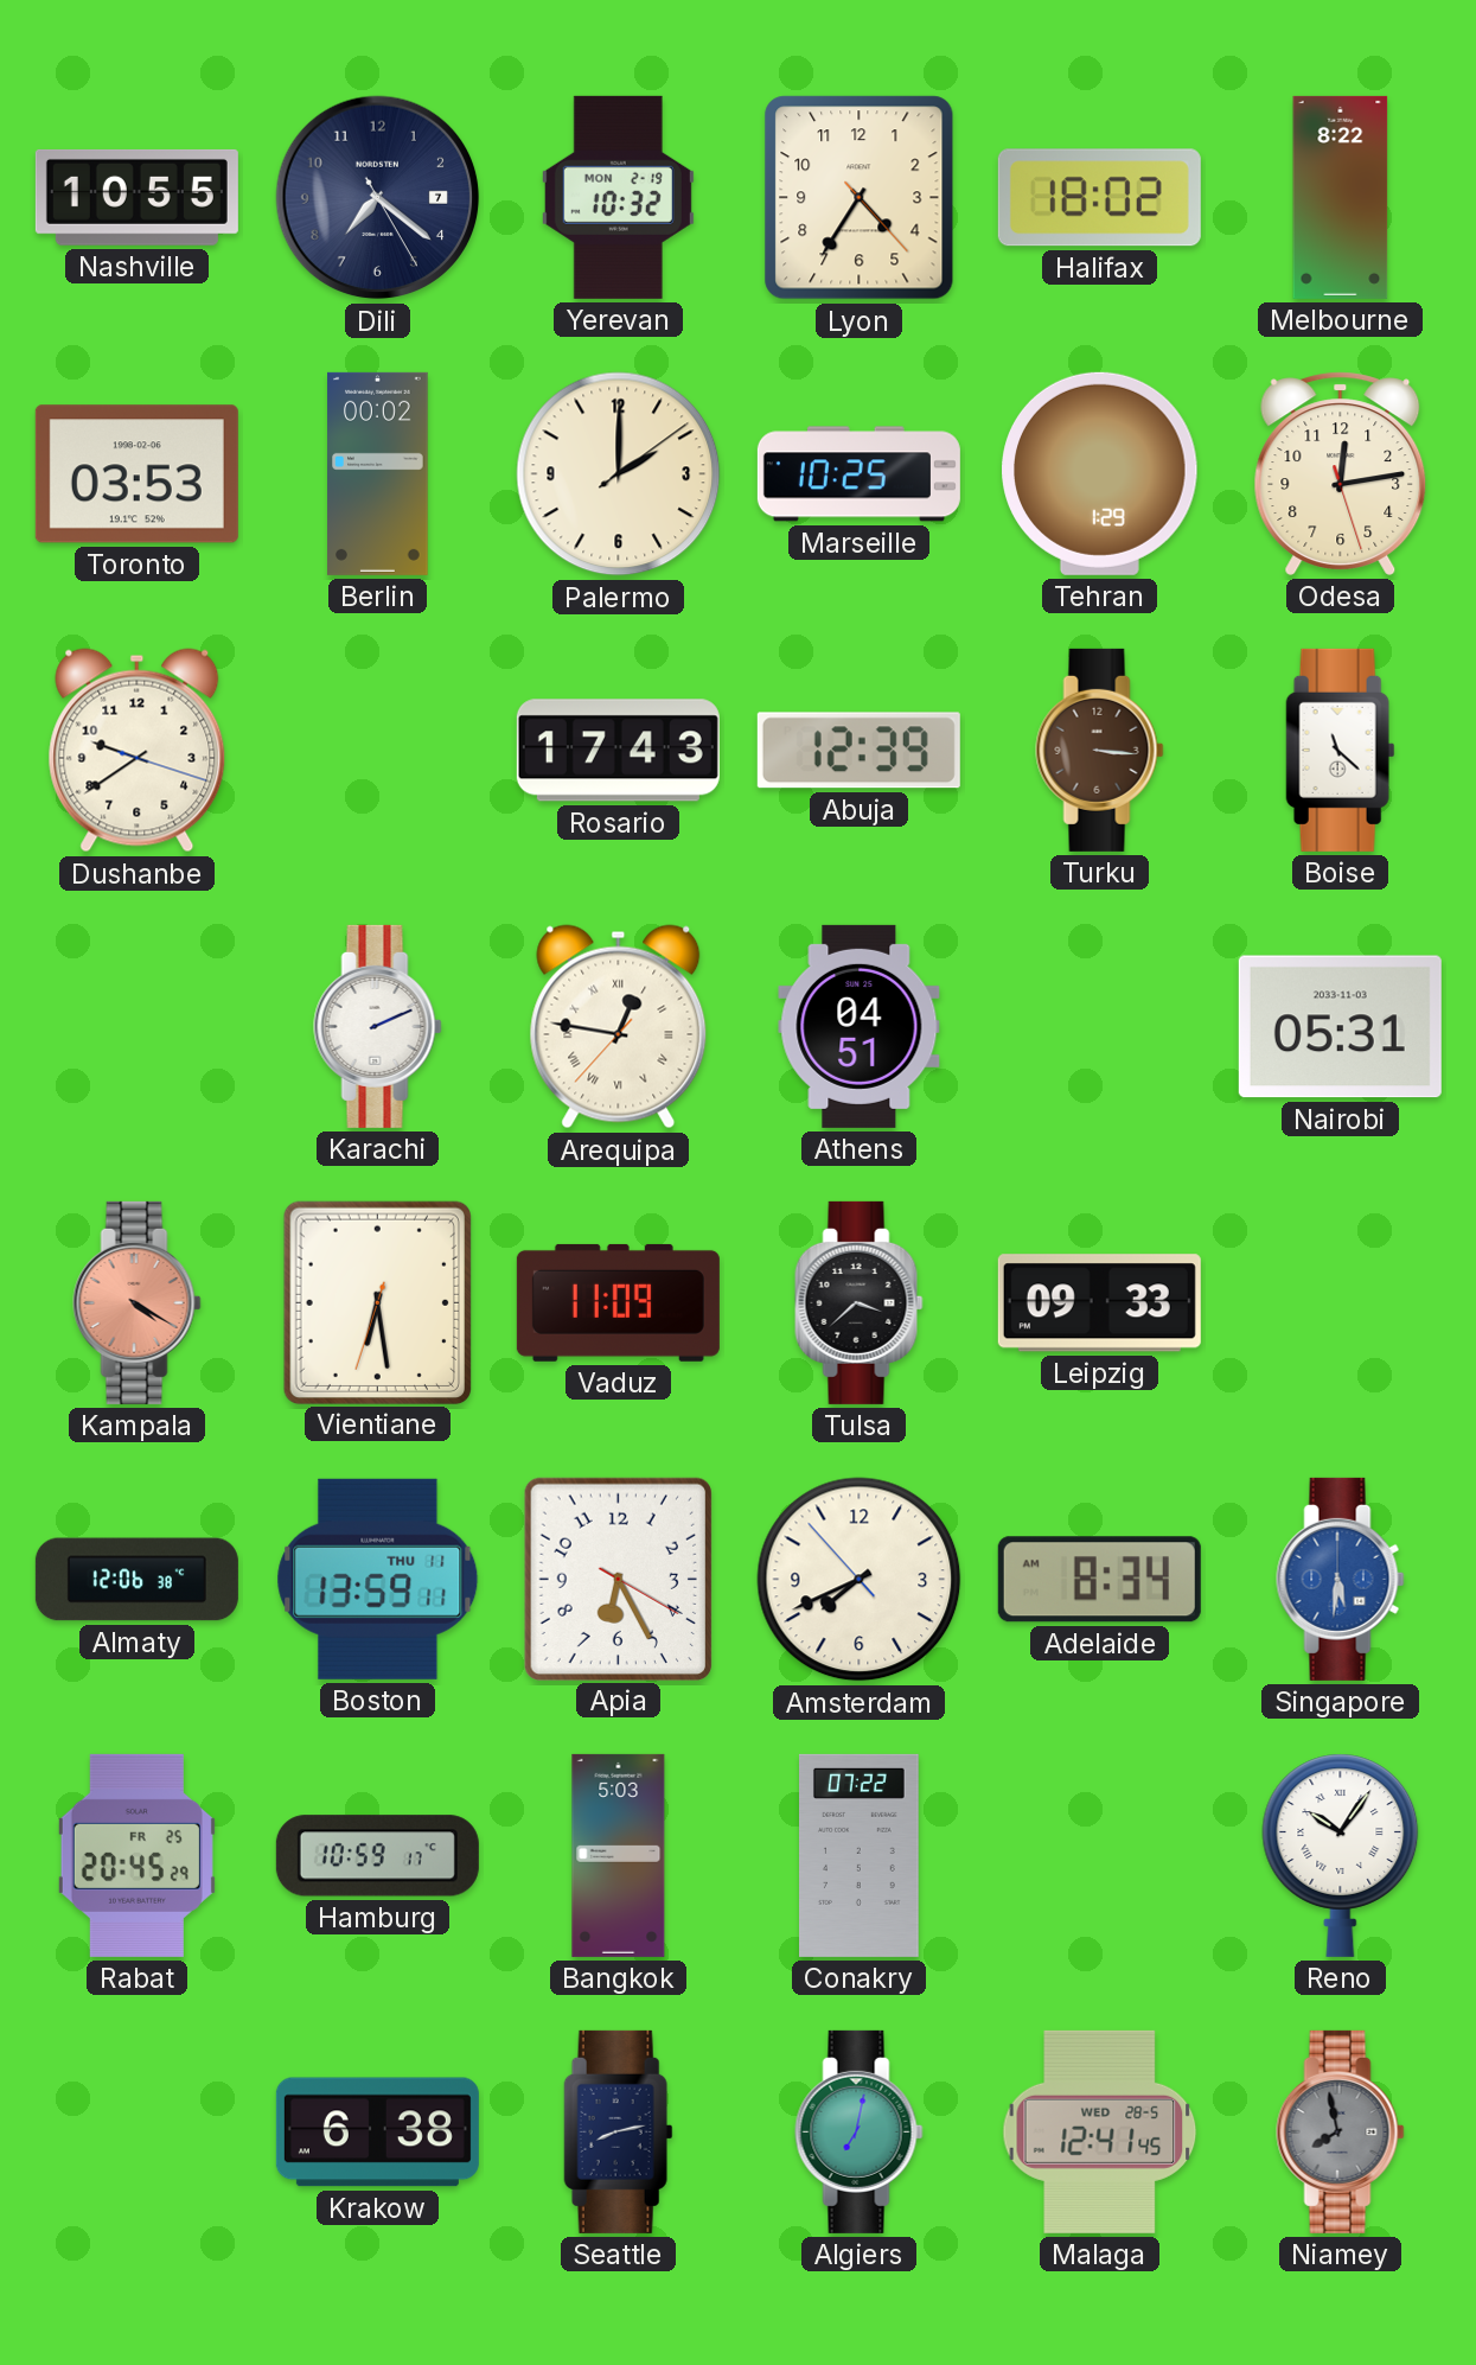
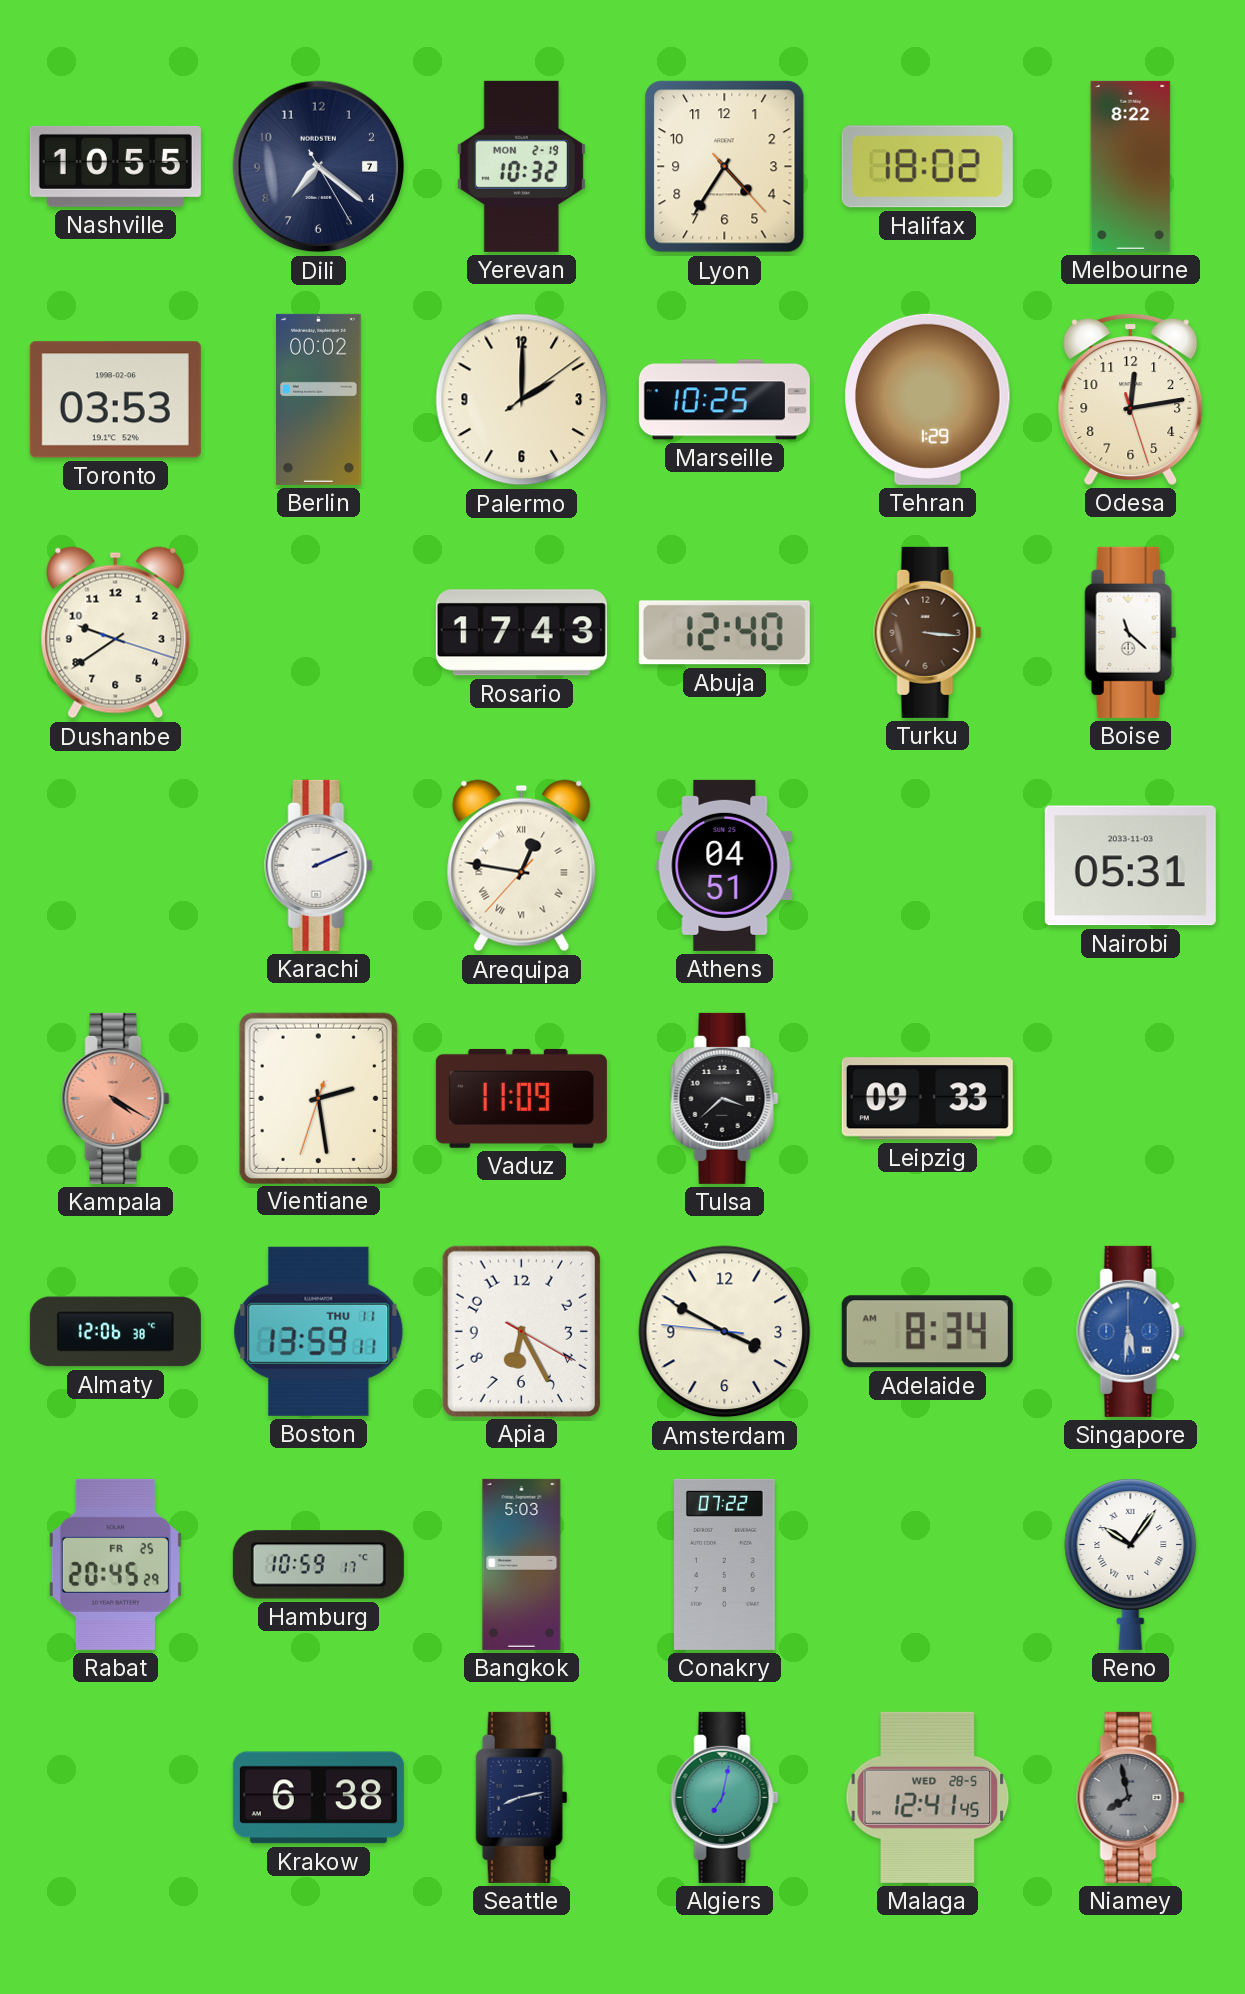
Abuja: 12:39 -> 12:40 (724, 633)
Vientiane: 6:28 -> 2:28 (318, 1098)
Amsterdam: 7:40 -> 3:49 (725, 1332)
